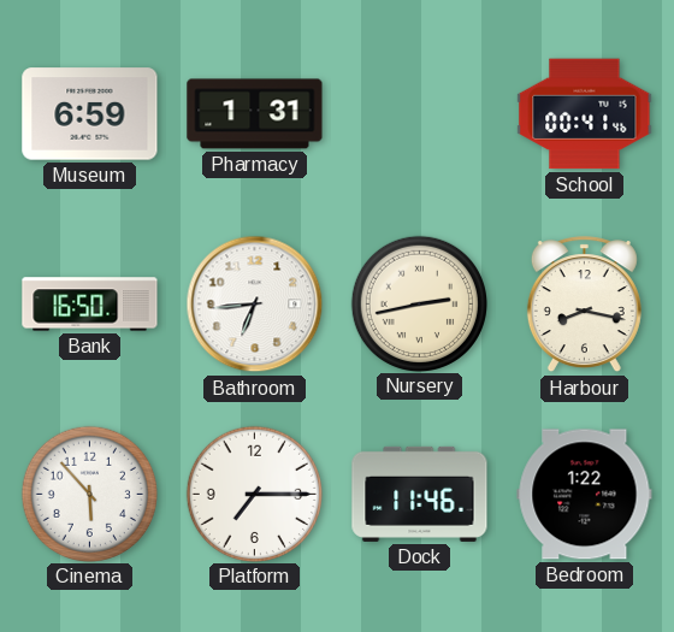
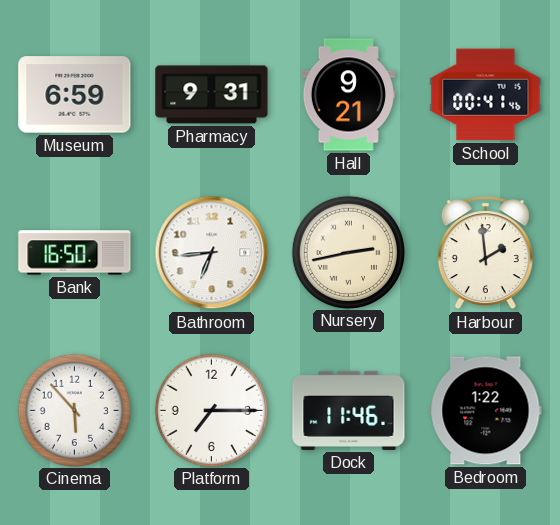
Pharmacy: 1:31 -> 9:31 (212, 95)
Hall: none -> 9:21 (348, 95)
Harbour: 8:17 -> 1:59 (485, 253)
